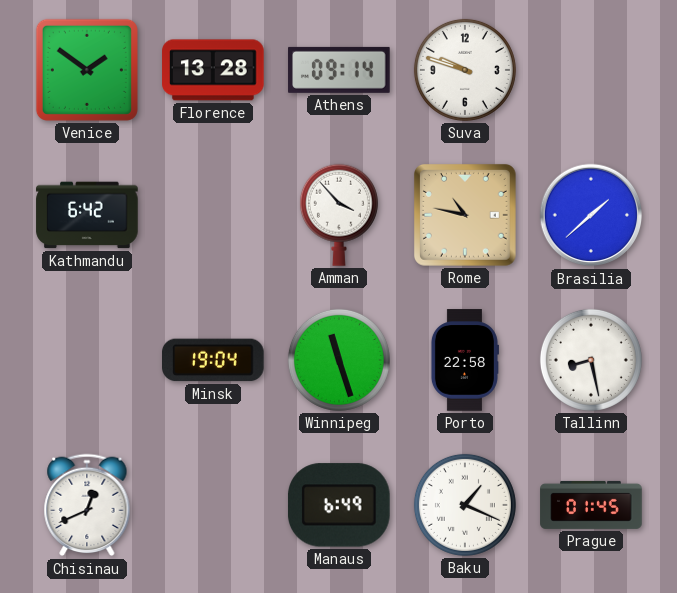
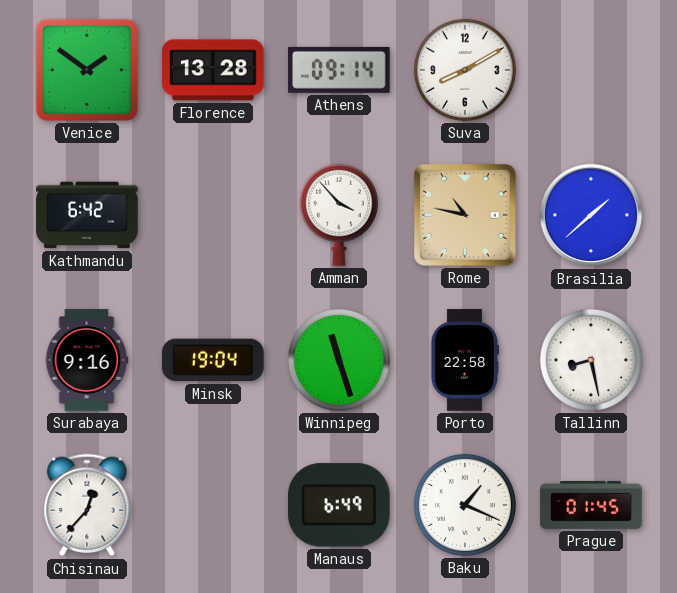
Suva: 9:48 -> 8:10 (465, 70)
Surabaya: none -> 9:16 (87, 360)
Chisinau: 12:41 -> 12:37 (87, 505)
